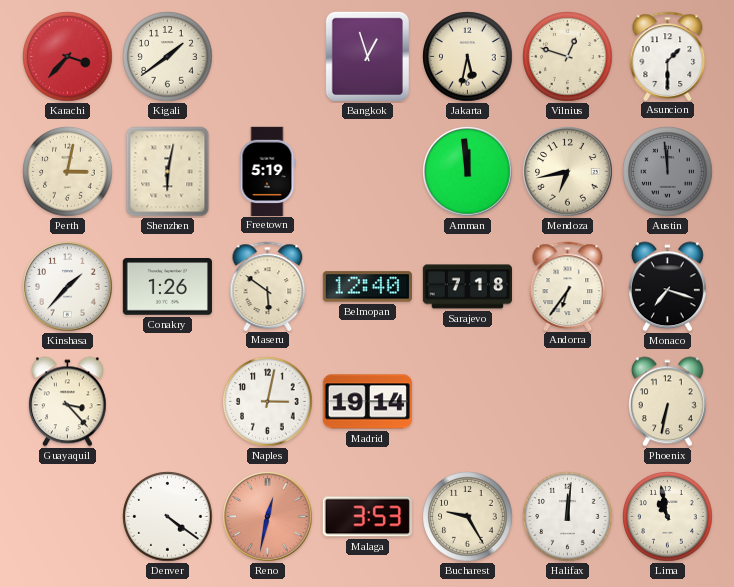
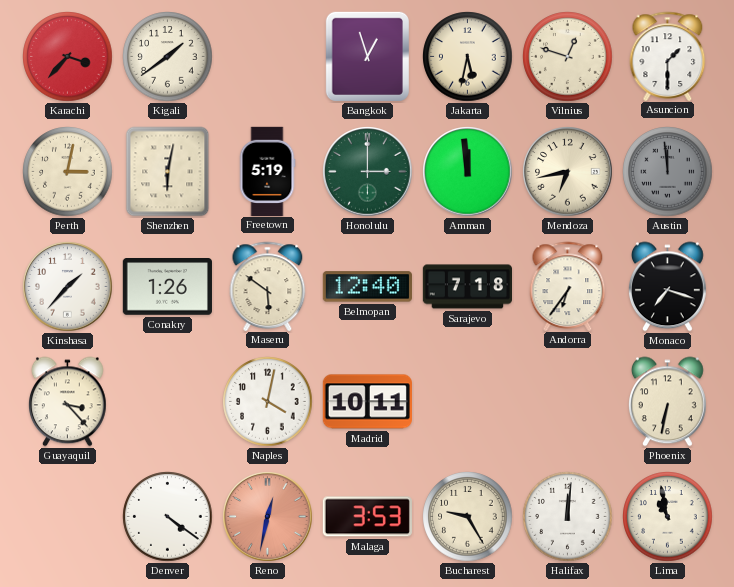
Honolulu: none -> 3:00 (368, 172)
Naples: 3:02 -> 4:02 (268, 402)
Madrid: 19:14 -> 10:11 (367, 402)
